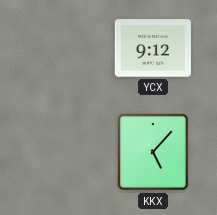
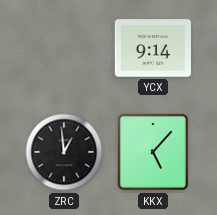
YCX: 9:12 -> 9:14 (153, 48)
ZRC: none -> 12:59 (64, 152)
